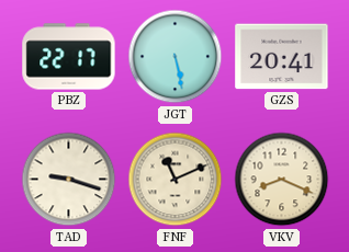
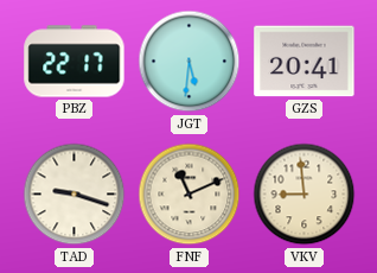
JGT: 5:28 -> 5:31 (190, 62)
VKV: 8:19 -> 8:59 (305, 195)
